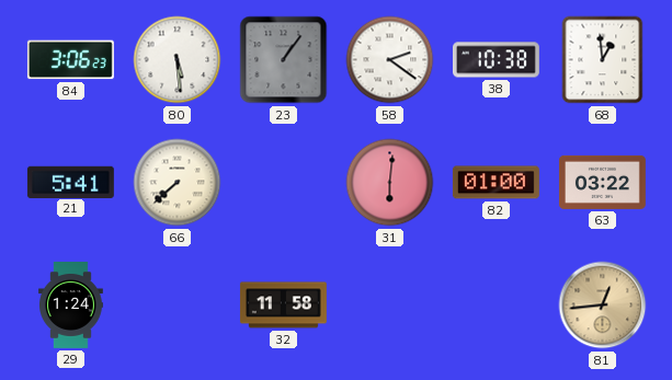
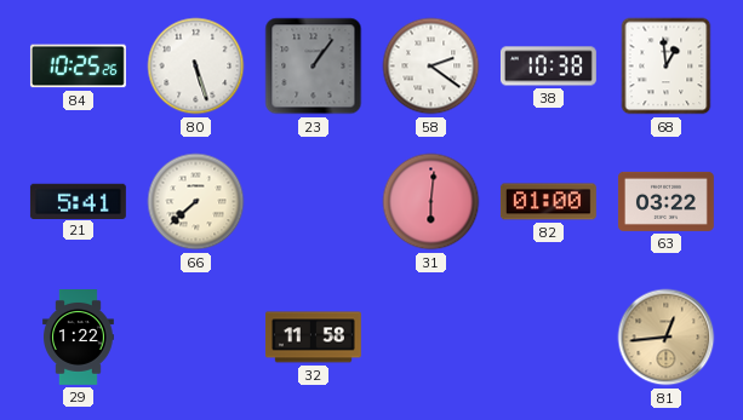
84: 3:06 -> 10:25 (78, 67)
80: 5:29 -> 5:27 (196, 67)
29: 1:24 -> 1:22 (79, 338)
